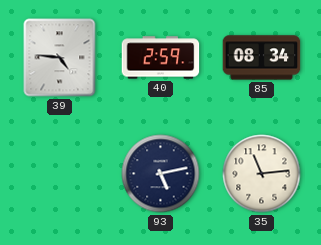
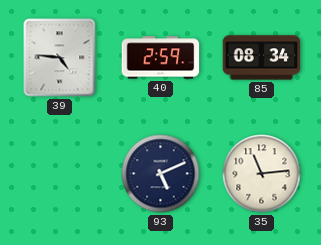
93: 5:13 -> 5:11 (161, 174)
